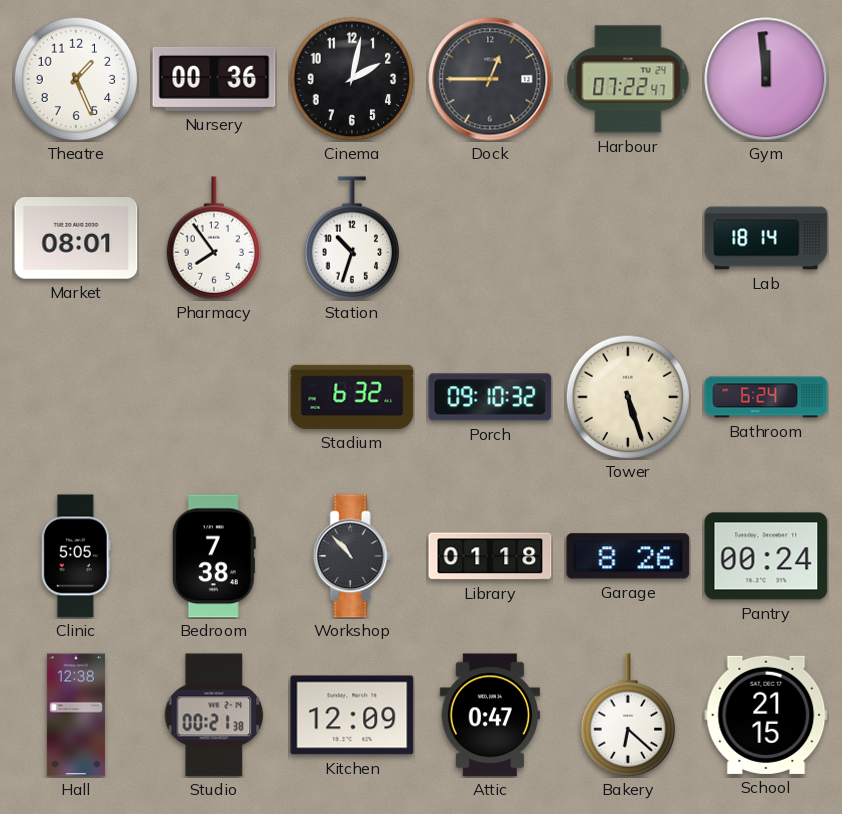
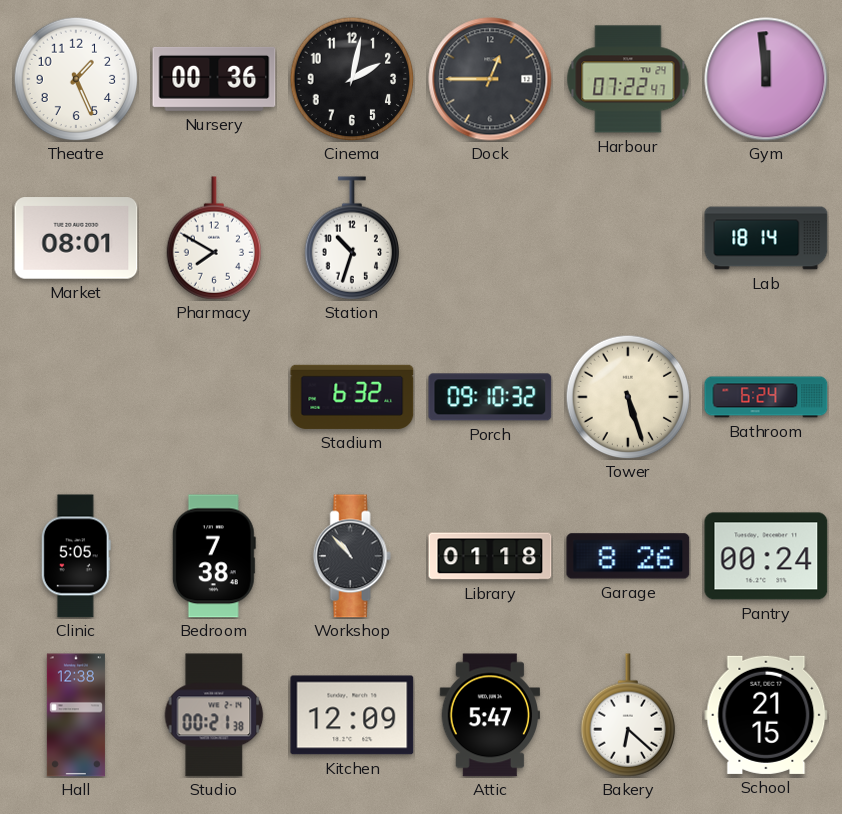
Pharmacy: 7:54 -> 7:50 (213, 238)
Attic: 0:47 -> 5:47 (490, 715)
